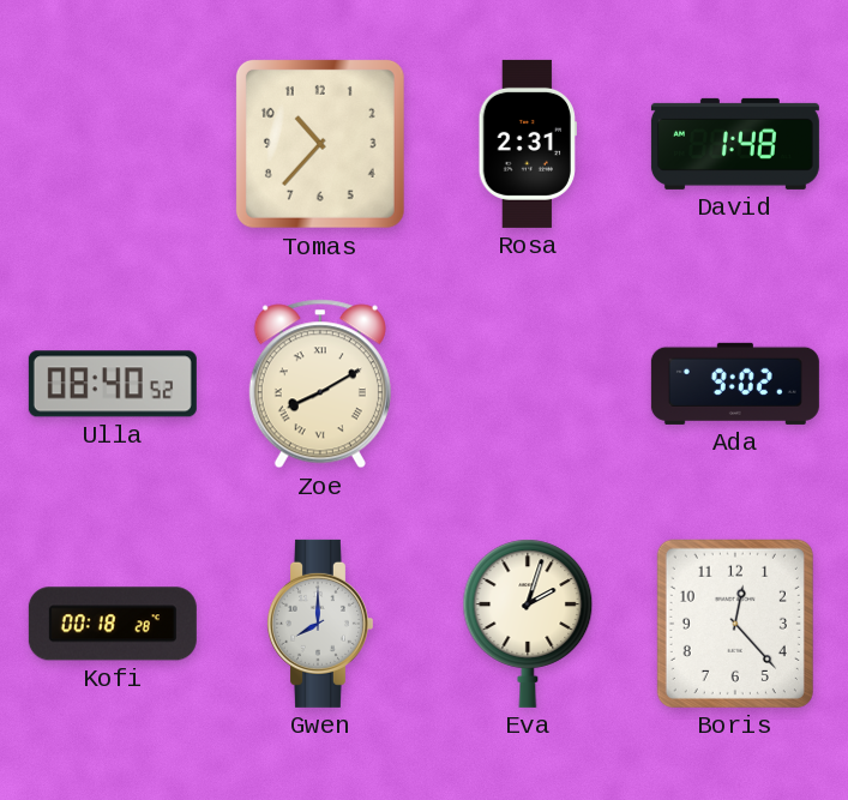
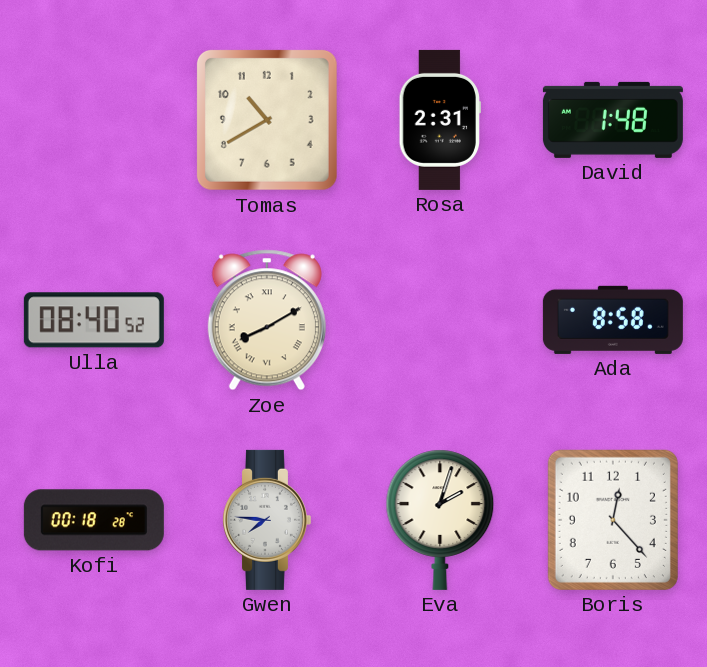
Tomas: 10:37 -> 10:40 (267, 120)
Ada: 9:02 -> 8:58 (613, 320)
Gwen: 8:00 -> 7:46 (266, 520)
